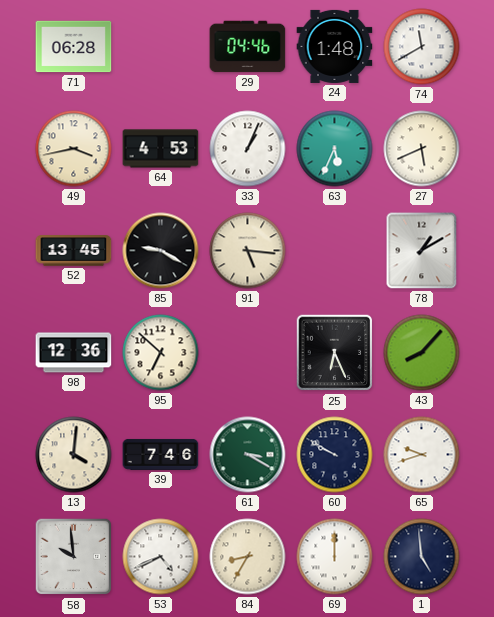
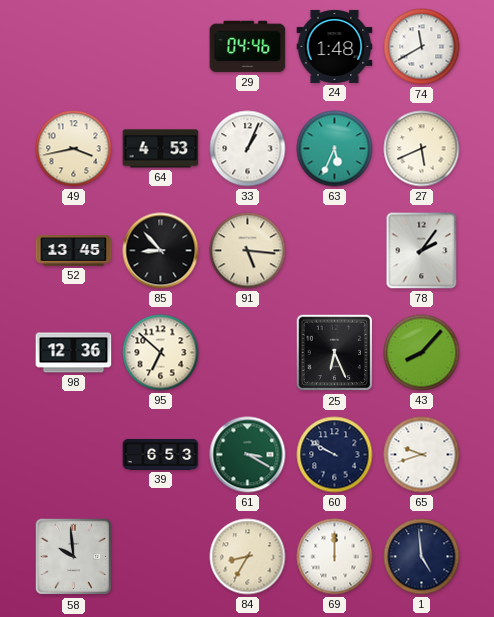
71: 06:28 -> none (74, 47)
85: 9:20 -> 8:53 (161, 251)
78: 1:10 -> 2:06 (422, 251)
13: 4:01 -> none (74, 455)
39: 7:46 -> 6:53 (161, 454)
53: 4:41 -> none (161, 557)
